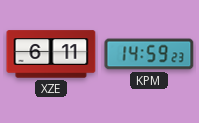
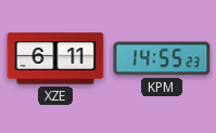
KPM: 14:59 -> 14:55 (162, 58)
